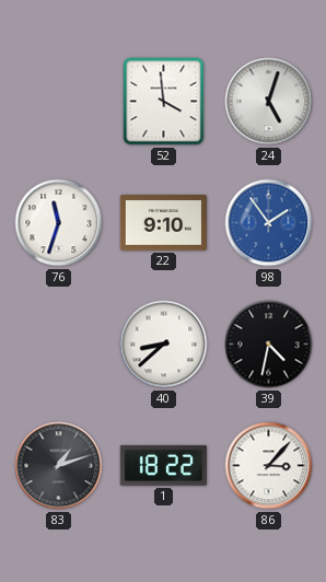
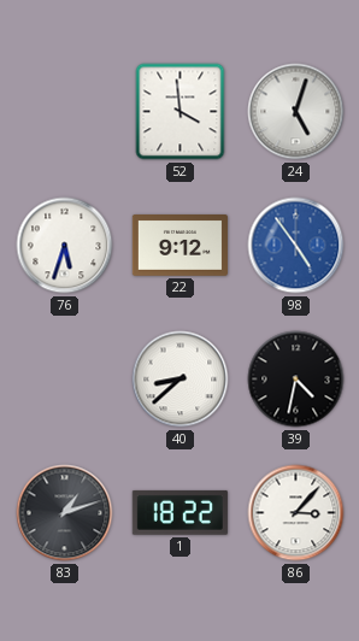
76: 11:33 -> 5:33 (65, 246)
22: 9:10 -> 9:12 (179, 246)
98: 1:54 -> 4:54 (296, 246)
